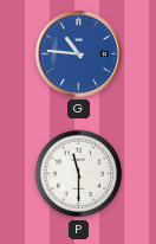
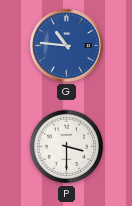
P: 11:30 -> 3:30 (67, 147)
